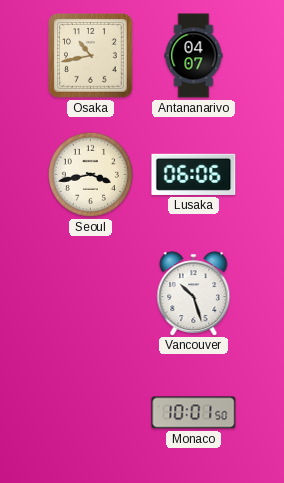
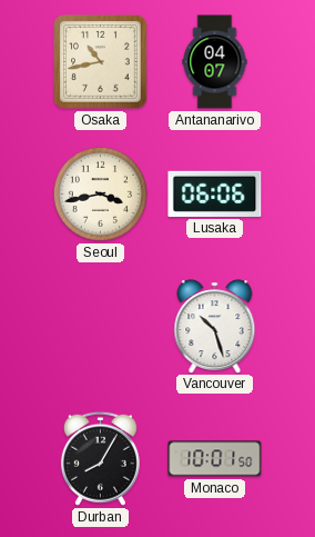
Durban: none -> 8:05 (100, 458)
